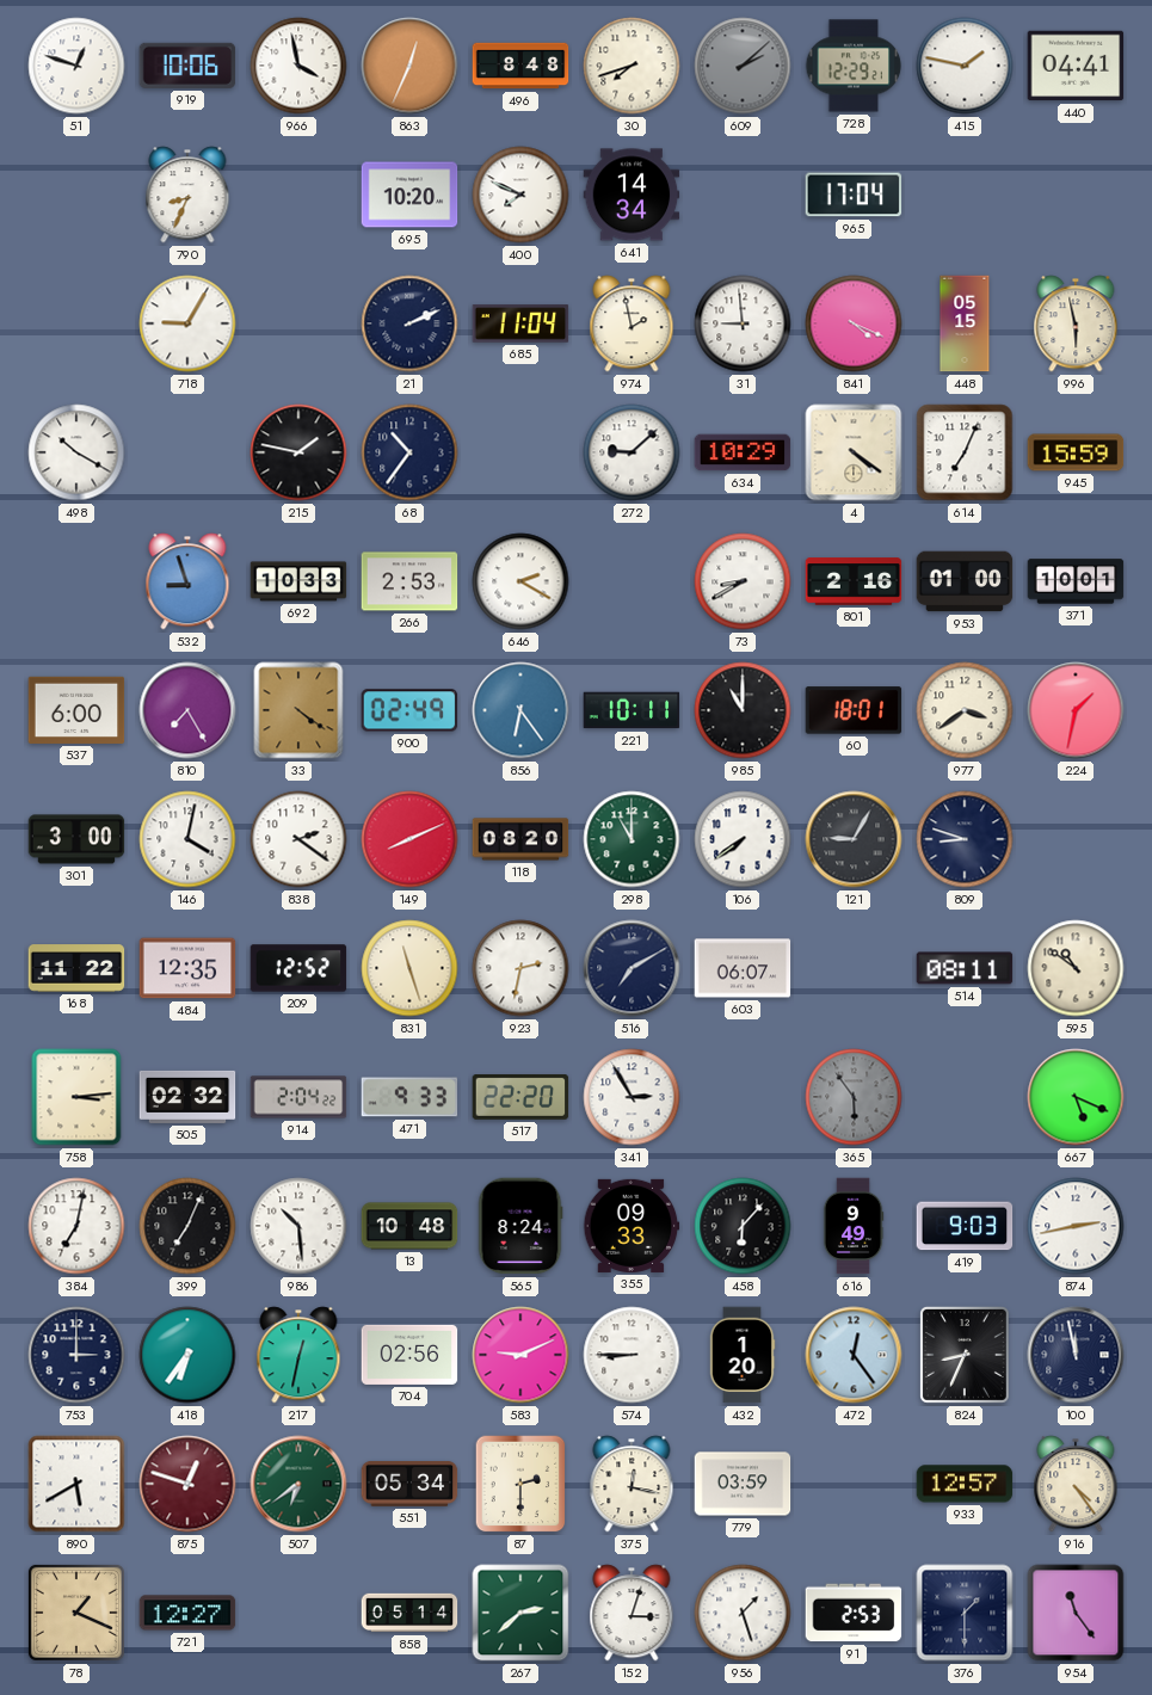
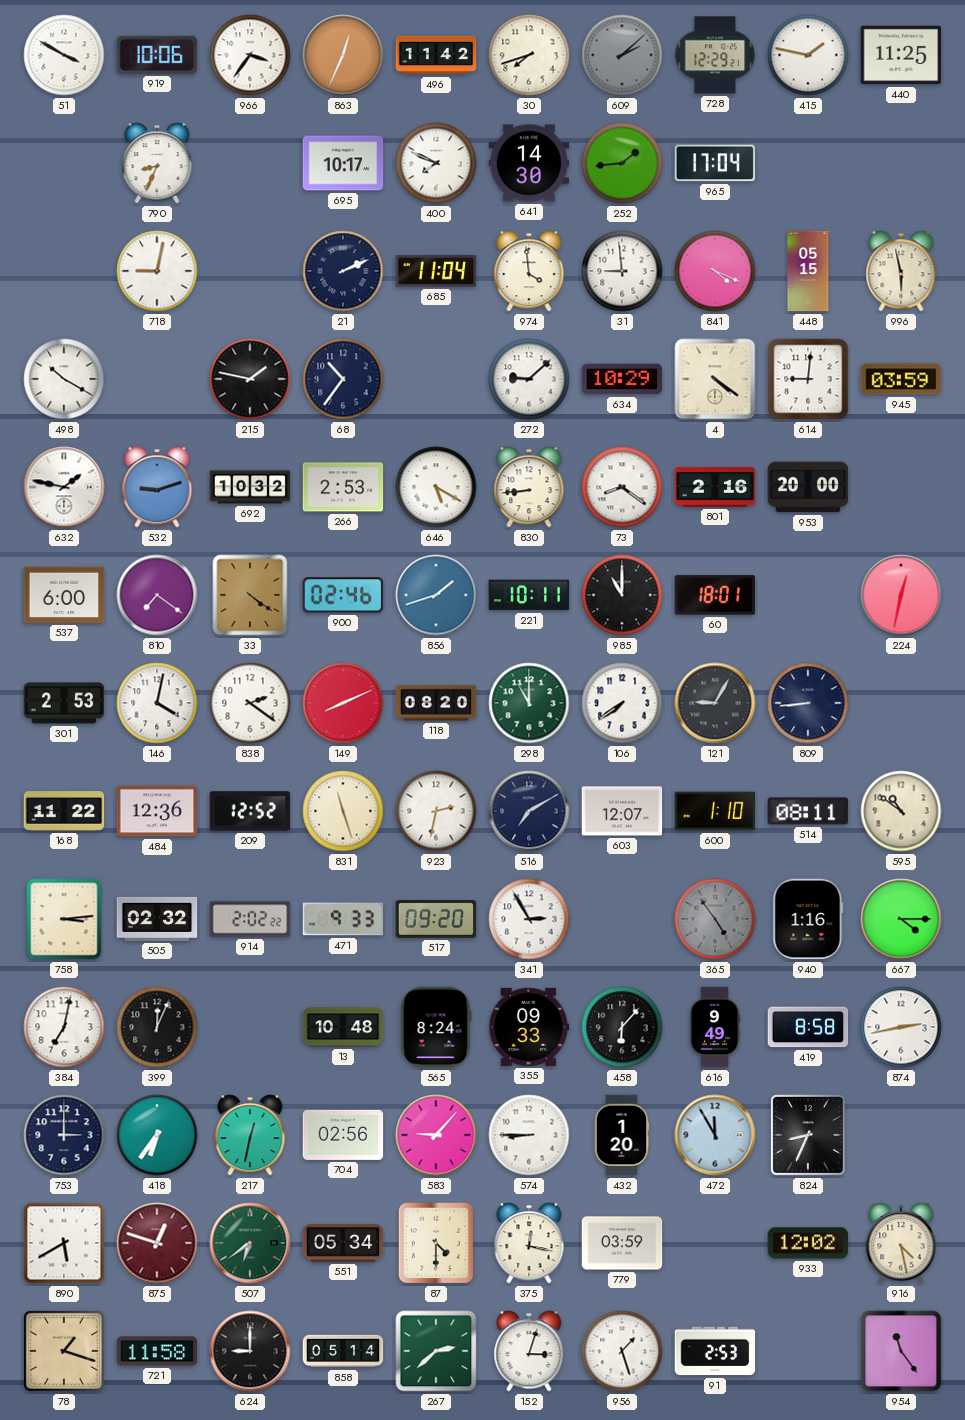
51: 12:48 -> 3:50 (64, 55)
966: 3:58 -> 3:36 (250, 55)
496: 8:48 -> 11:42 (436, 55)
440: 04:41 -> 11:25 (901, 55)
695: 10:20 -> 10:17 (343, 163)
641: 14:34 -> 14:30 (529, 163)
252: none -> 1:44 (622, 163)
718: 9:05 -> 9:02 (157, 271)
974: 1:58 -> 3:59 (529, 271)
614: 7:04 -> 9:01 (808, 379)
945: 15:59 -> 03:59 (901, 379)
632: none -> 1:47 (64, 487)
532: 8:57 -> 9:12 (157, 487)
692: 10:33 -> 10:32 (250, 487)
646: 2:20 -> 5:20 (436, 487)
830: none -> 8:44 (529, 487)
73: 8:40 -> 8:21 (622, 487)
953: 01:00 -> 20:00 (808, 487)
371: 10:01 -> none (1076, 581)
810: 7:25 -> 7:21 (157, 595)
900: 02:49 -> 02:46 (343, 595)
856: 6:24 -> 1:42 (436, 595)
977: 3:39 -> none (965, 710)
224: 1:32 -> 12:32 (901, 595)
301: 3:00 -> 2:53 (64, 703)
809: 8:48 -> 8:44 (808, 703)
484: 12:35 -> 12:36 (157, 811)
603: 06:07 -> 12:07 (622, 811)
600: none -> 1:10 (715, 811)
914: 2:04 -> 2:02 (250, 919)
517: 22:20 -> 09:20 (436, 920)
365: 5:54 -> 4:54 (715, 919)
940: none -> 1:16 (808, 919)
667: 5:19 -> 4:15 (901, 919)
399: 7:04 -> 12:04 (157, 1027)
986: 10:29 -> none (298, 1226)
419: 9:03 -> 8:58 (808, 1027)
583: 9:11 -> 9:07 (436, 1135)
472: 12:24 -> 11:55 (715, 1135)
100: 11:58 -> none (1076, 1355)
87: 2:30 -> 4:30 (436, 1243)
933: 12:57 -> 12:02 (808, 1243)
916: 4:24 -> 4:28 (901, 1243)
78: 1:19 -> 1:18 (64, 1351)
721: 12:27 -> 11:58 (157, 1351)
624: none -> 9:00 (250, 1351)
376: 1:30 -> none (965, 1613)
